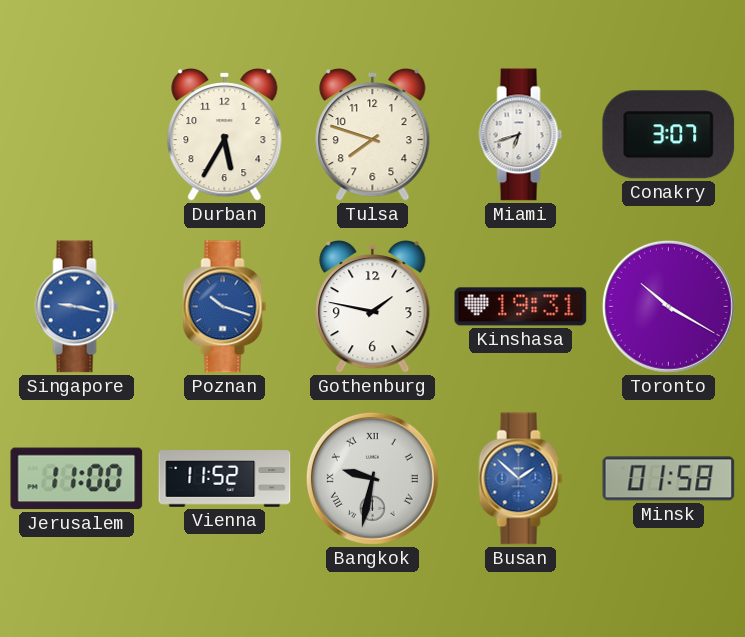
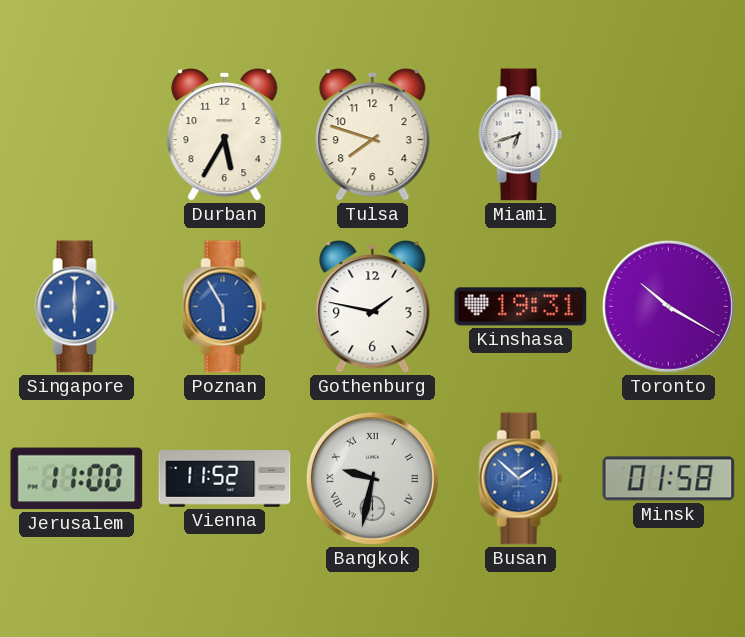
Conakry: 3:07 -> none (669, 135)
Singapore: 9:17 -> 6:00 (77, 307)
Poznan: 10:18 -> 5:55 (225, 307)
